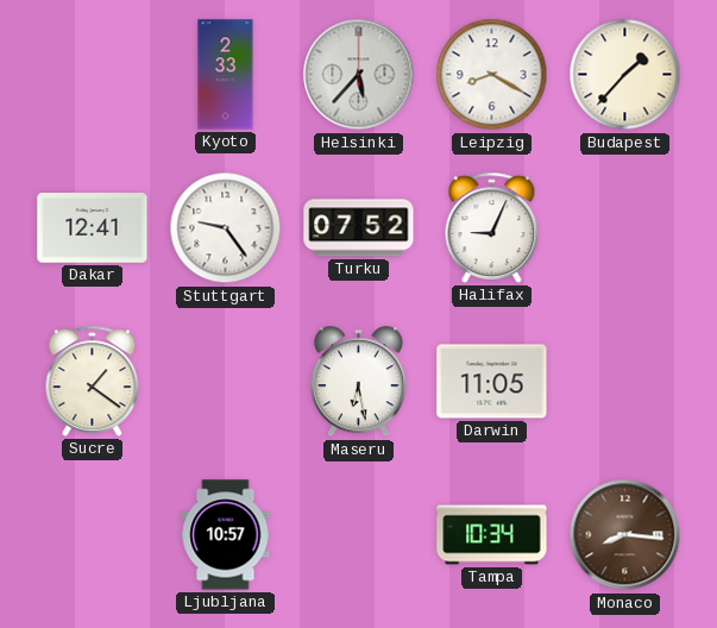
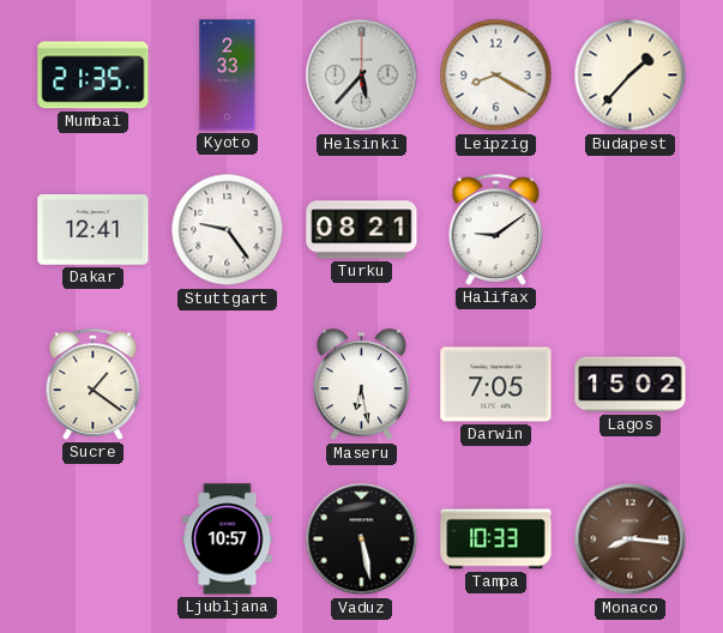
Mumbai: none -> 21:35 (94, 76)
Turku: 07:52 -> 08:21 (362, 230)
Halifax: 9:04 -> 9:09 (496, 229)
Darwin: 11:05 -> 7:05 (496, 385)
Lagos: none -> 15:02 (631, 385)
Vaduz: none -> 5:28 (362, 539)
Tampa: 10:34 -> 10:33 (496, 539)
